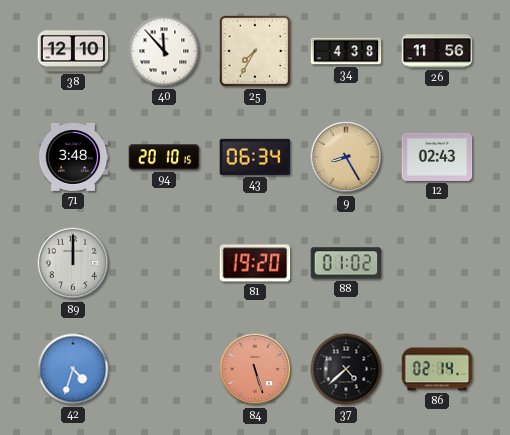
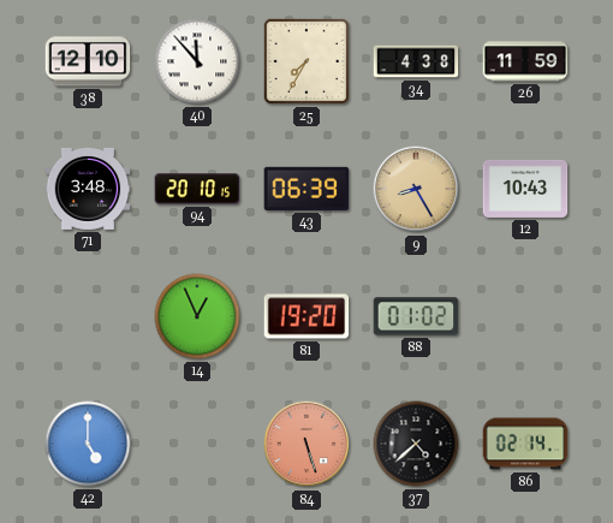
26: 11:56 -> 11:59 (525, 61)
43: 06:34 -> 06:39 (306, 189)
12: 02:43 -> 10:43 (525, 189)
89: 12:00 -> none (73, 263)
14: none -> 12:56 (197, 316)
42: 4:33 -> 5:00 (88, 444)
